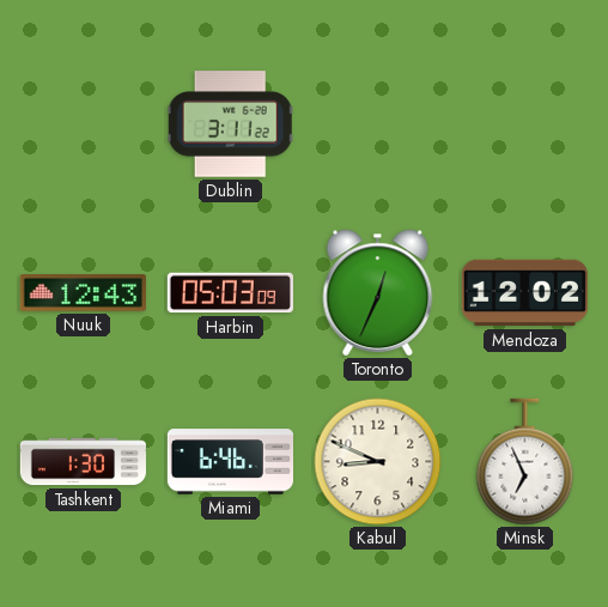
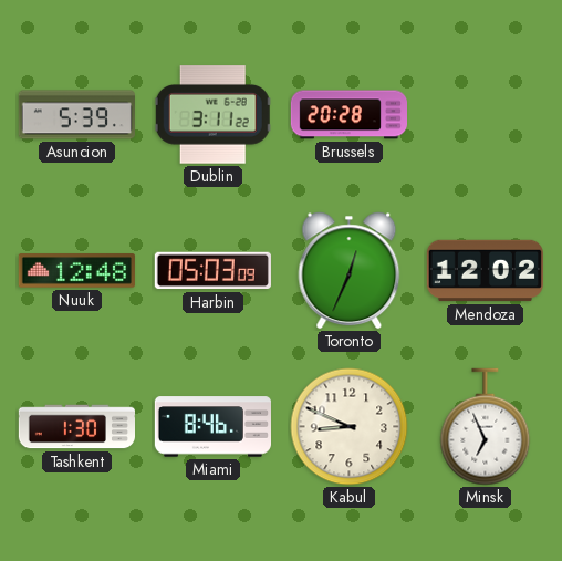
Asuncion: none -> 5:39 (76, 115)
Brussels: none -> 20:28 (348, 115)
Nuuk: 12:43 -> 12:48 (76, 271)
Miami: 6:46 -> 8:46 (212, 427)
